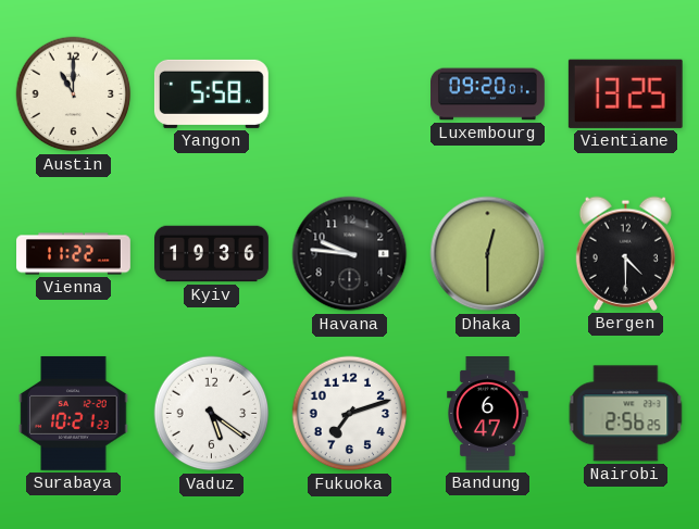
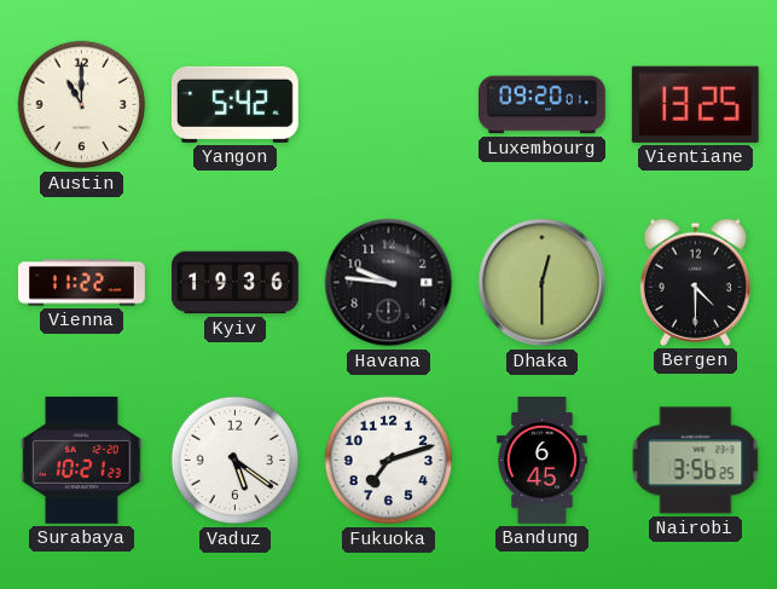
Yangon: 5:58 -> 5:42 (234, 104)
Bandung: 6:47 -> 6:45 (543, 461)
Nairobi: 2:56 -> 3:56 (696, 461)
